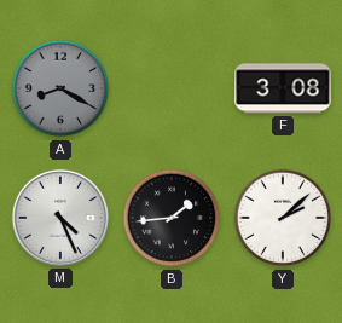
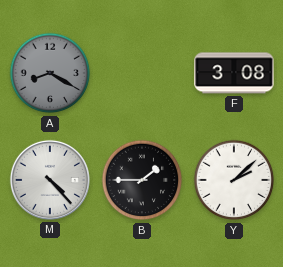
M: 4:26 -> 4:23 (50, 180)
B: 1:44 -> 1:45 (142, 180)
